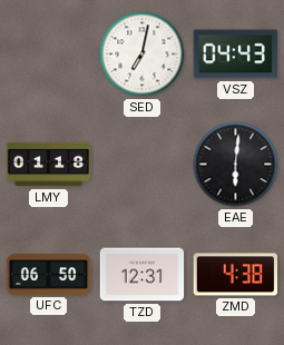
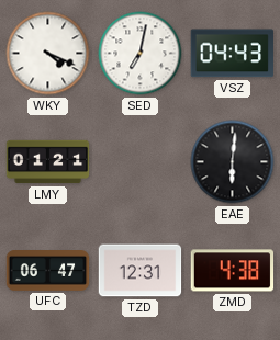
WKY: none -> 4:19 (48, 54)
LMY: 01:18 -> 01:21 (48, 162)
UFC: 06:50 -> 06:47 (48, 271)
